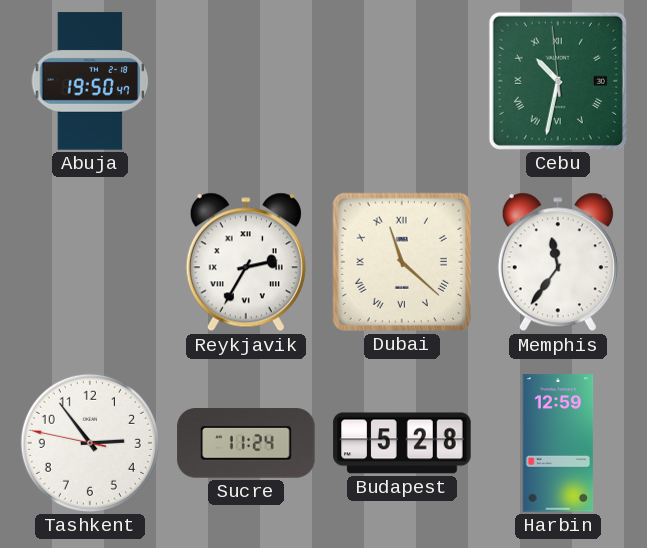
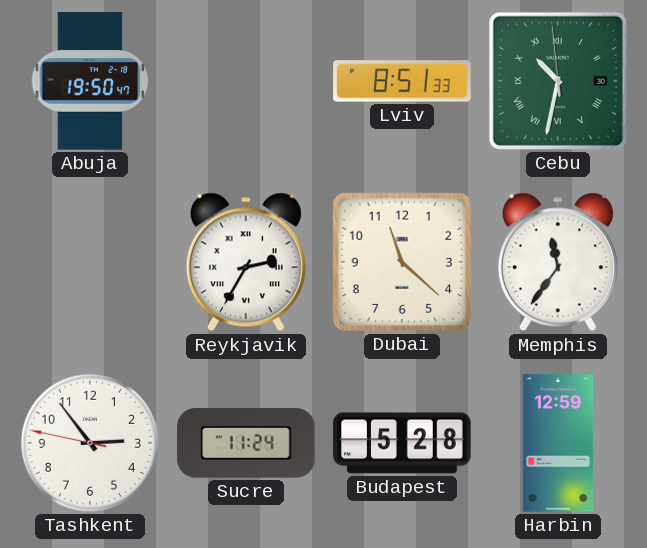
Lviv: none -> 8:51 (402, 81)
Dubai numerals: Roman -> Arabic (402, 262)
